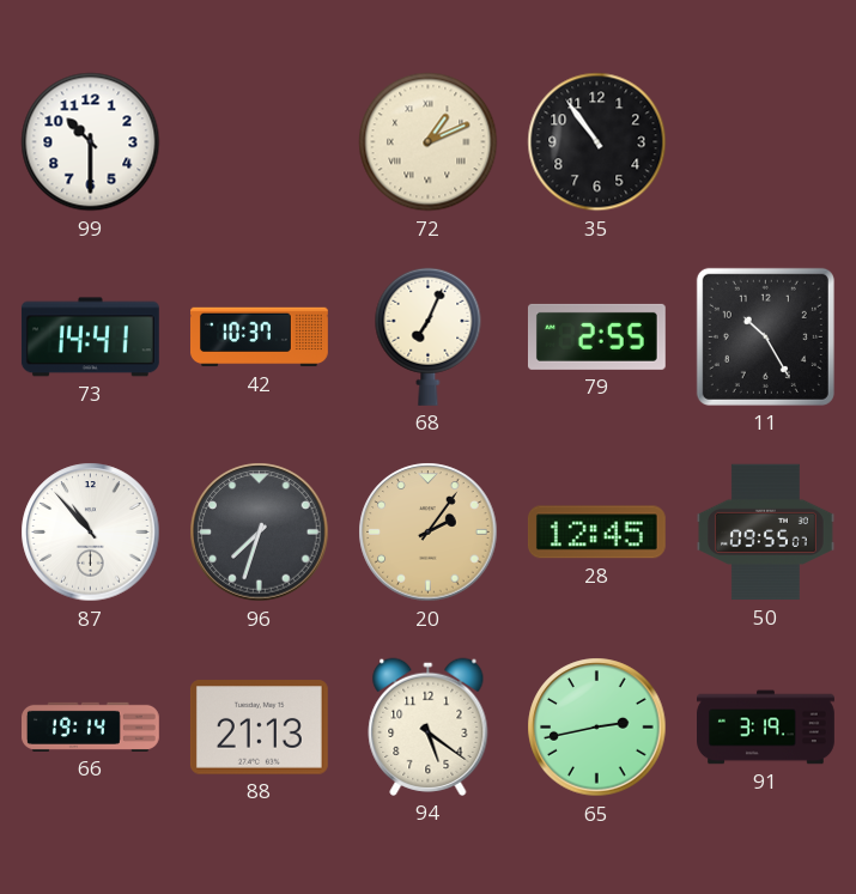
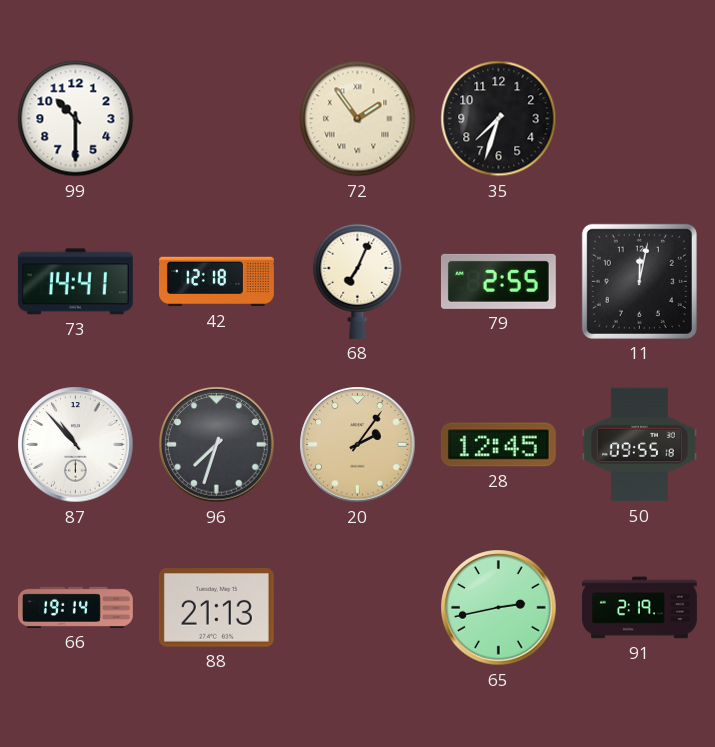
72: 1:11 -> 1:54 (358, 119)
35: 10:54 -> 7:33 (499, 119)
42: 10:37 -> 12:18 (217, 282)
11: 10:25 -> 12:02 (639, 281)
50: 09:55:07 -> 09:55:18 (640, 445)
94: 5:21 -> none (429, 726)
91: 3:19 -> 2:19 (640, 608)
